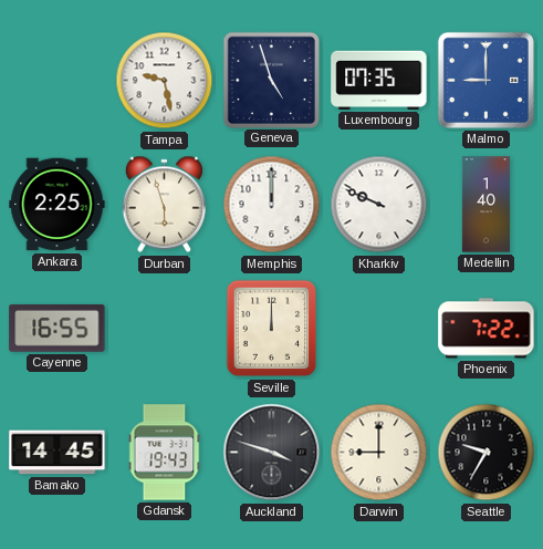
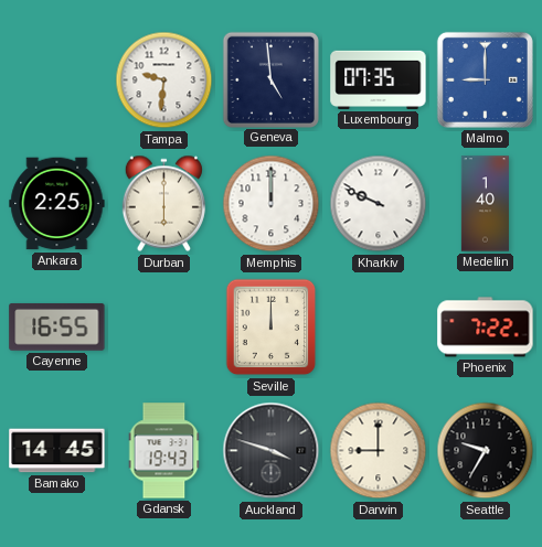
Tampa: 9:28 -> 9:31 (164, 81)
Geneva: 4:57 -> 4:59 (270, 79)
Durban: 5:57 -> 6:00 (163, 204)
